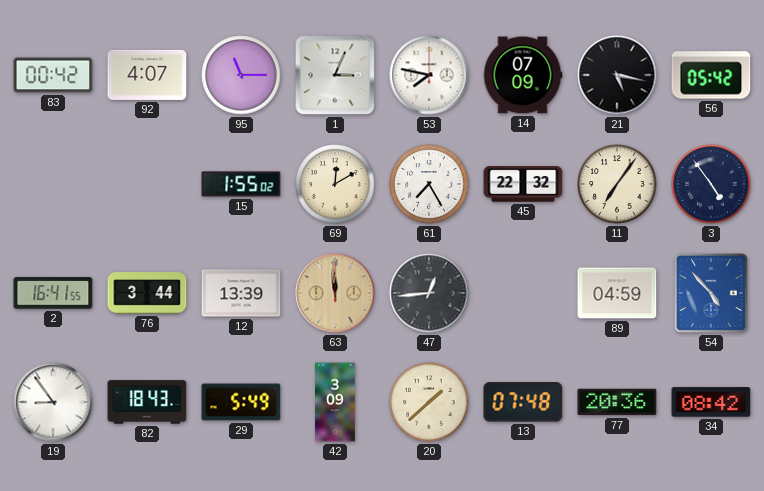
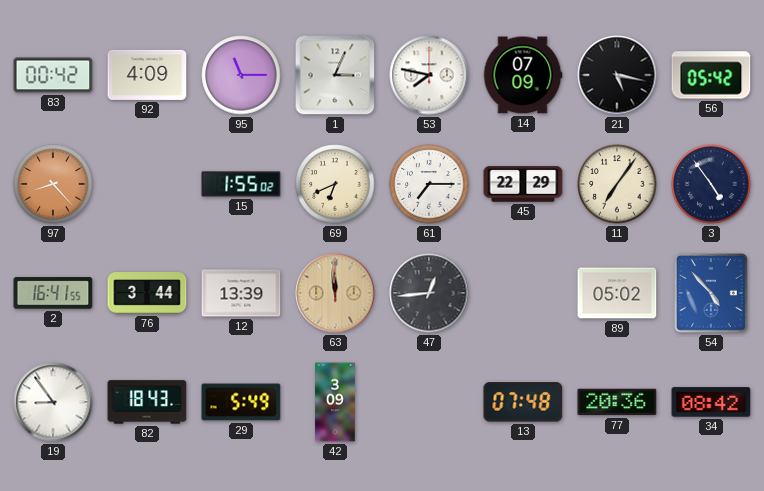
92: 4:07 -> 4:09 (147, 75)
97: none -> 8:23 (53, 184)
69: 12:10 -> 6:41 (335, 184)
61: 7:25 -> 7:15 (429, 184)
45: 22:32 -> 22:29 (523, 184)
89: 04:59 -> 05:02 (617, 293)
20: 1:38 -> none (429, 402)
